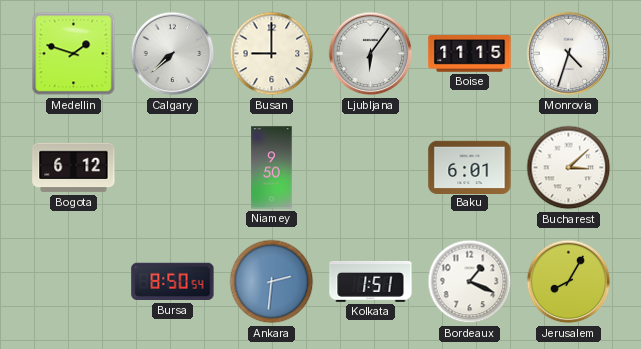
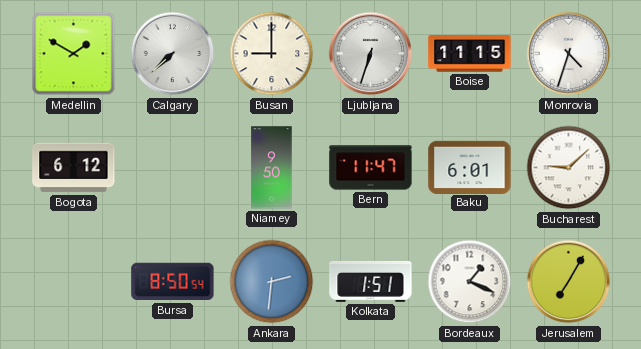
Medellin: 1:48 -> 1:50 (74, 54)
Ljubljana: 6:06 -> 6:33 (371, 54)
Bern: none -> 11:47 (371, 168)
Bucharest: 3:08 -> 9:08 (569, 168)
Jerusalem: 8:05 -> 7:05 (569, 282)
